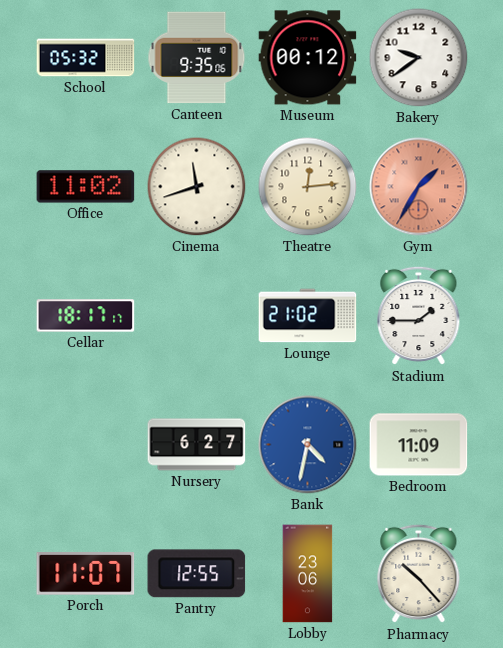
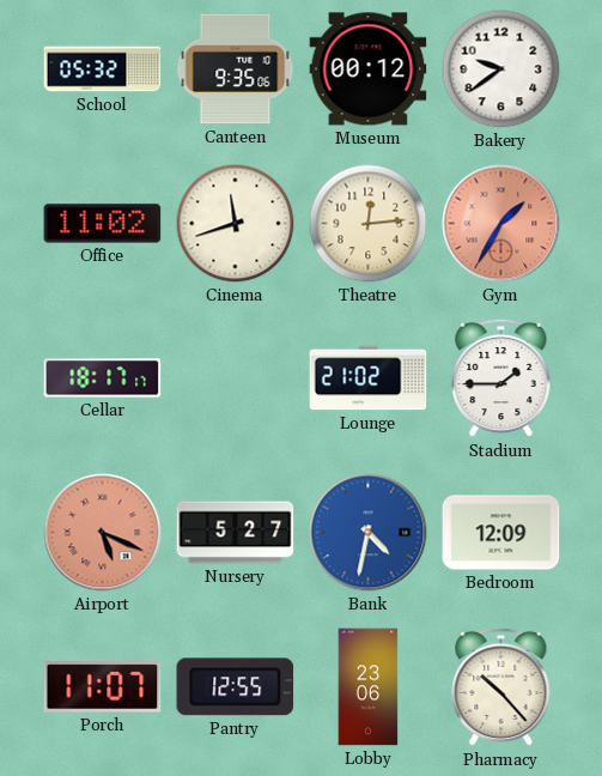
Airport: none -> 5:19 (103, 533)
Nursery: 6:27 -> 5:27 (236, 533)
Bedroom: 11:09 -> 12:09 (501, 533)
